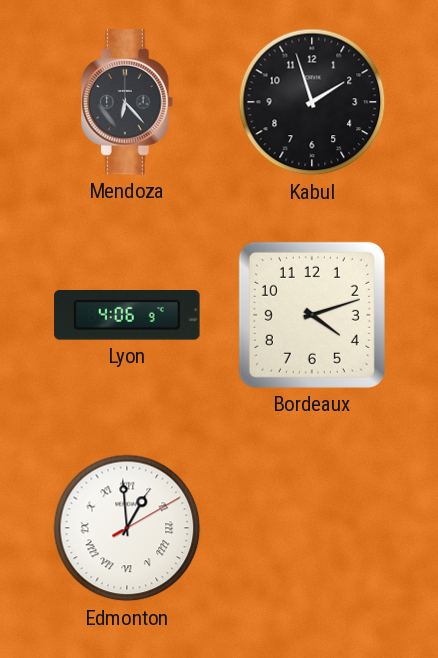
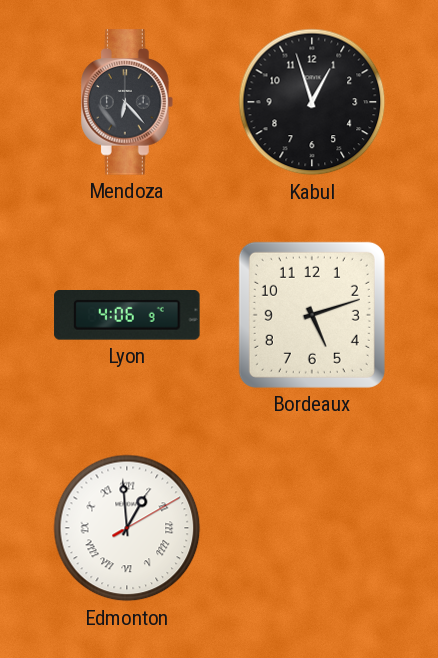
Kabul: 1:57 -> 12:57 (312, 102)
Bordeaux: 4:12 -> 5:12 (312, 315)
